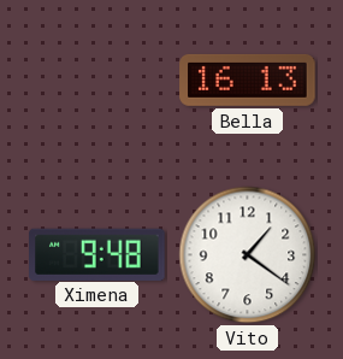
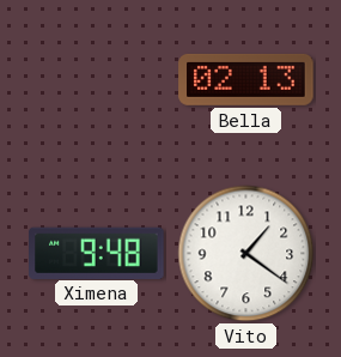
Bella: 16:13 -> 02:13 (246, 79)
